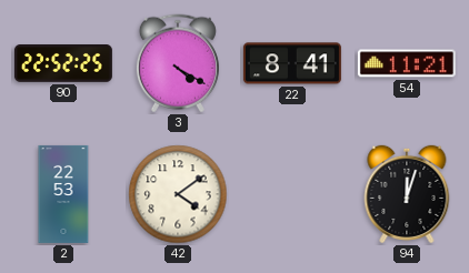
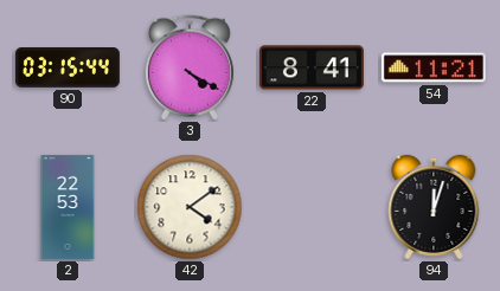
90: 22:52 -> 03:15 (68, 69)
